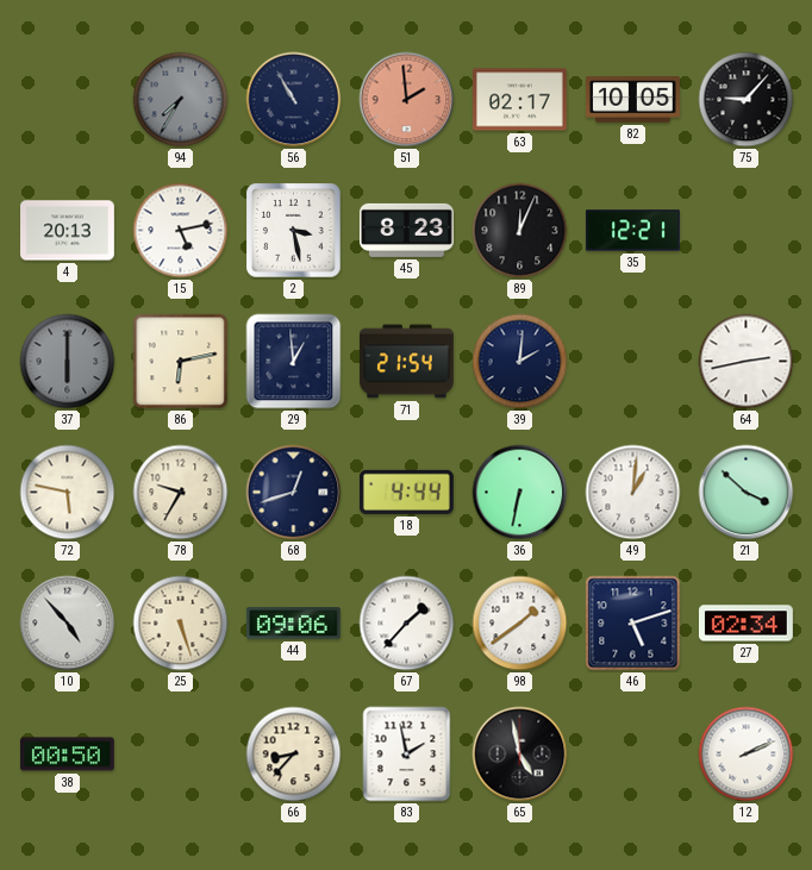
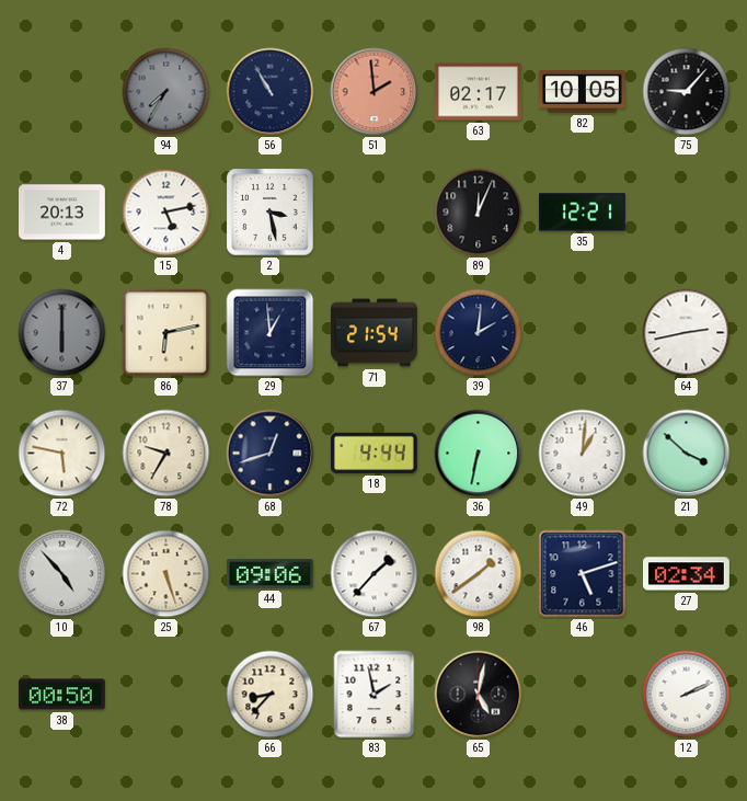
45: 8:23 -> none (406, 230)
65: 4:58 -> 5:02 (479, 695)
